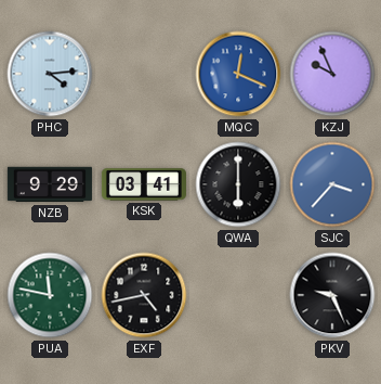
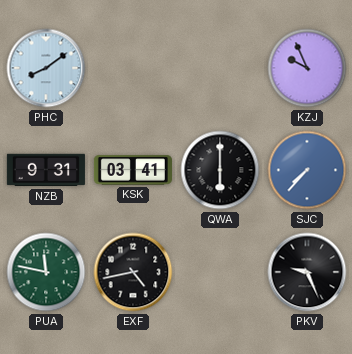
PHC: 4:14 -> 8:09 (46, 68)
MQC: 12:19 -> none (238, 74)
NZB: 9:29 -> 9:31 (46, 170)
SJC: 3:37 -> 7:37 (307, 170)
